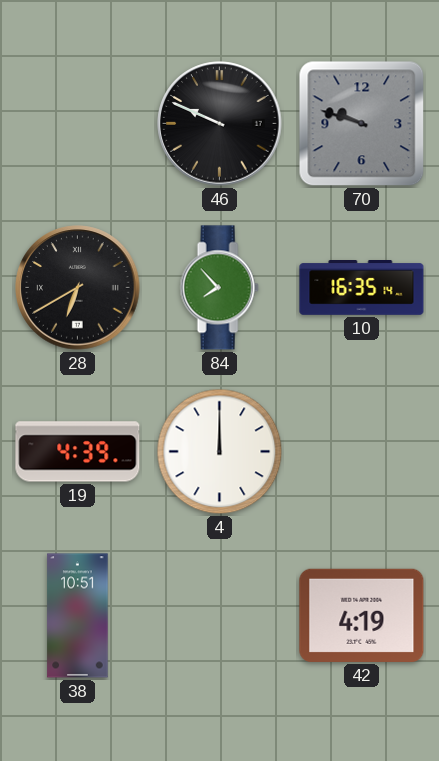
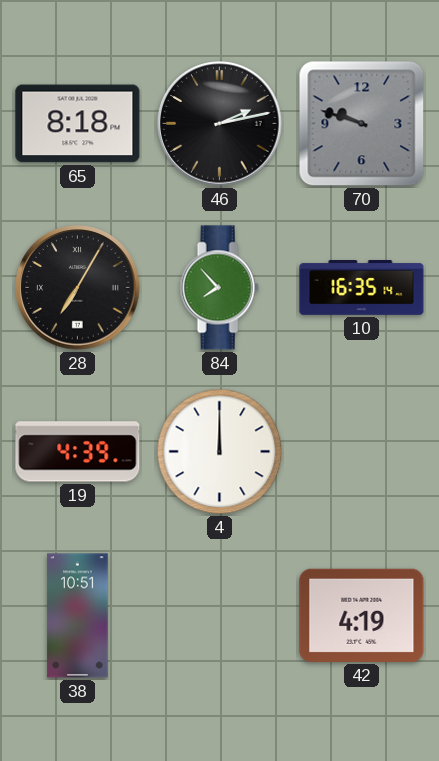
65: none -> 8:18 (78, 124)
46: 9:49 -> 2:13 (220, 124)
28: 6:40 -> 7:05 (78, 288)
